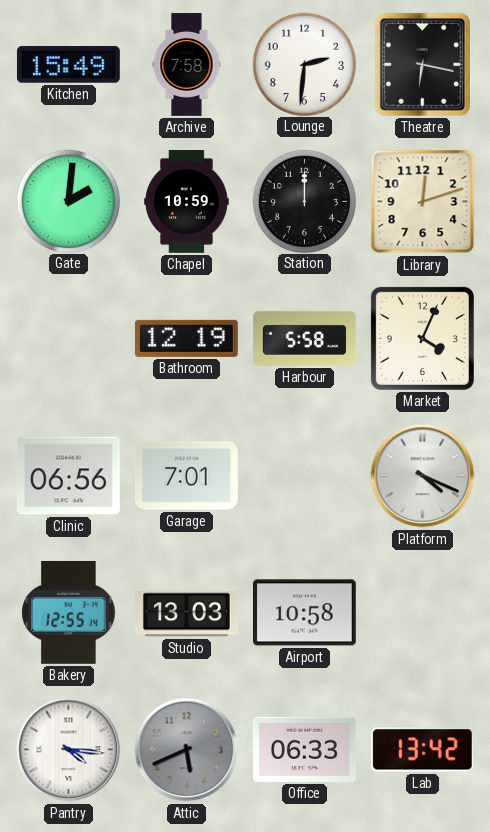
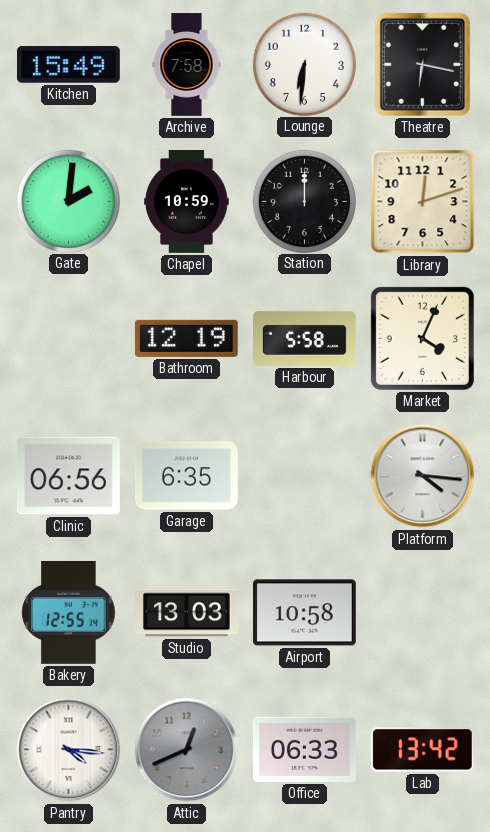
Lounge: 2:31 -> 6:31 (304, 64)
Garage: 7:01 -> 6:35 (186, 476)
Platform: 4:19 -> 4:16 (423, 476)
Attic: 5:41 -> 12:41 (187, 750)
